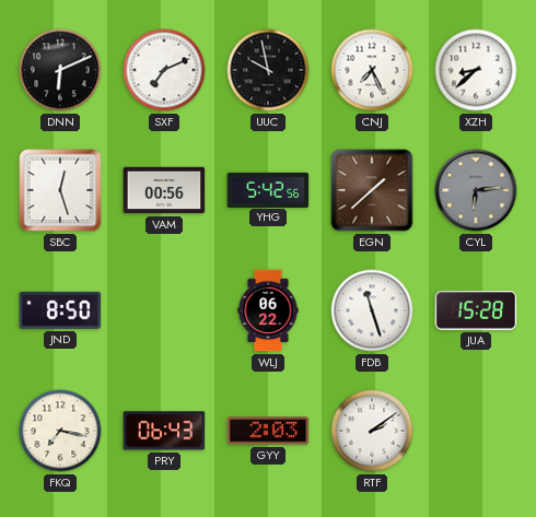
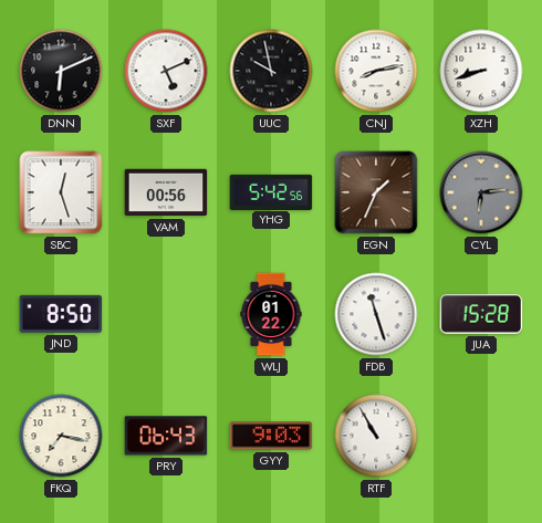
SXF: 7:11 -> 5:11 (166, 71)
CNJ: 7:26 -> 8:13 (376, 71)
XZH: 8:38 -> 8:42 (481, 71)
EGN: 1:38 -> 1:34 (376, 192)
WLJ: 06:22 -> 01:22 (271, 314)
GYY: 2:03 -> 9:03 (271, 436)
RTF: 2:09 -> 10:55 (376, 436)
